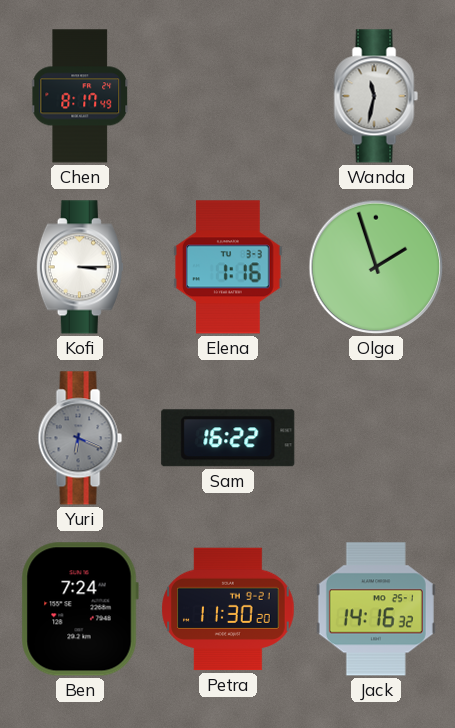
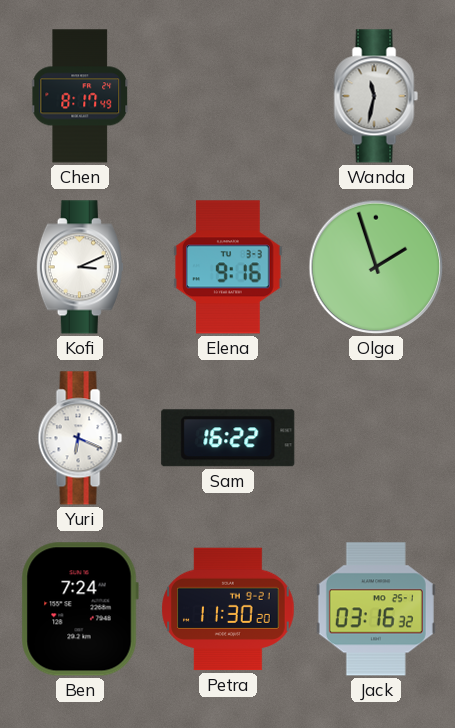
Kofi: 3:15 -> 3:11 (80, 267)
Elena: 1:16 -> 9:16 (228, 267)
Yuri dial: grey -> white (80, 438)
Jack: 14:16 -> 03:16 (376, 609)
